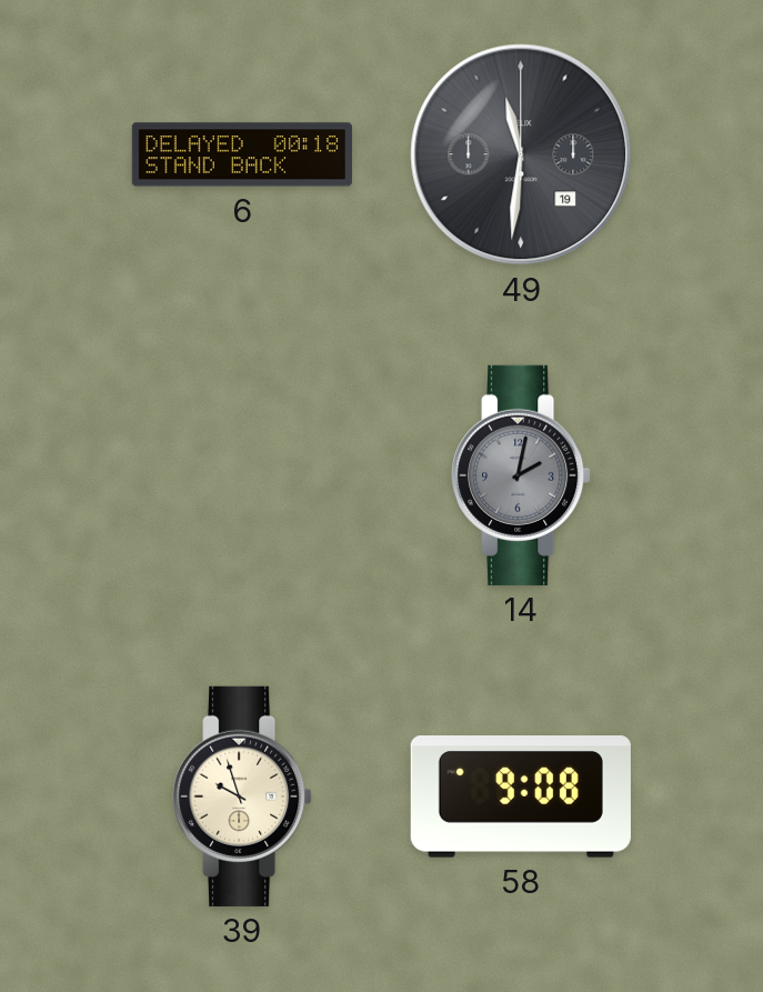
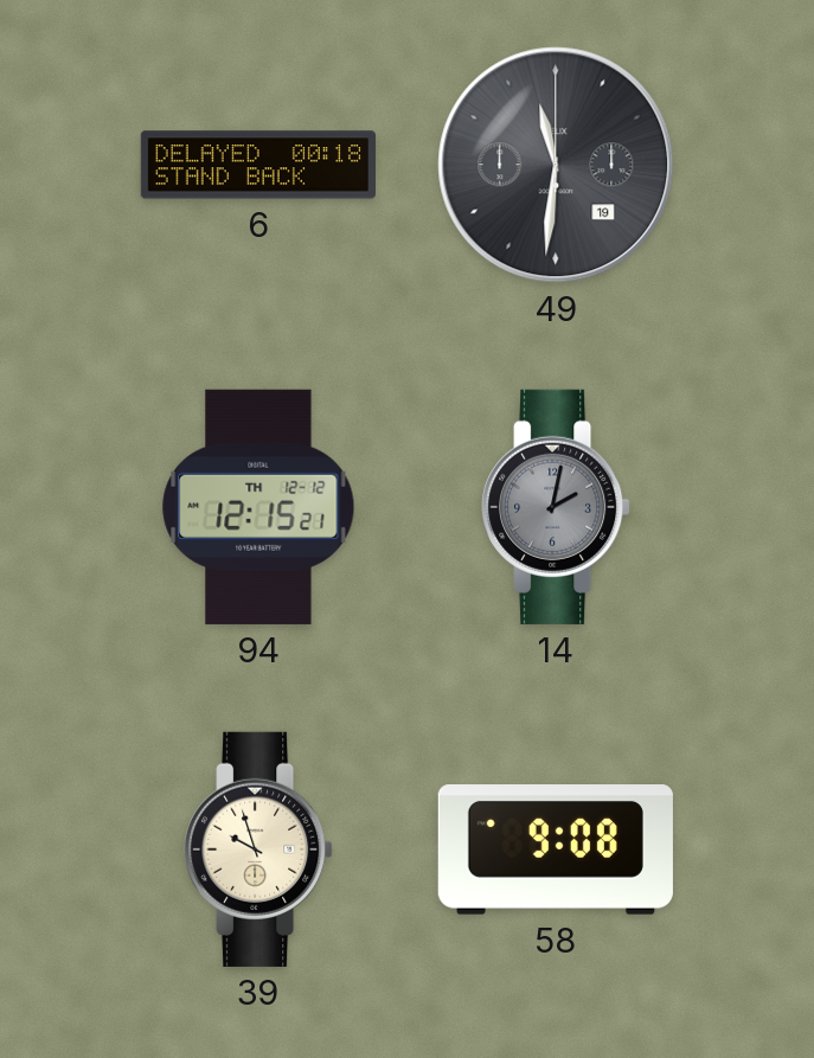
94: none -> 12:15 (258, 507)
